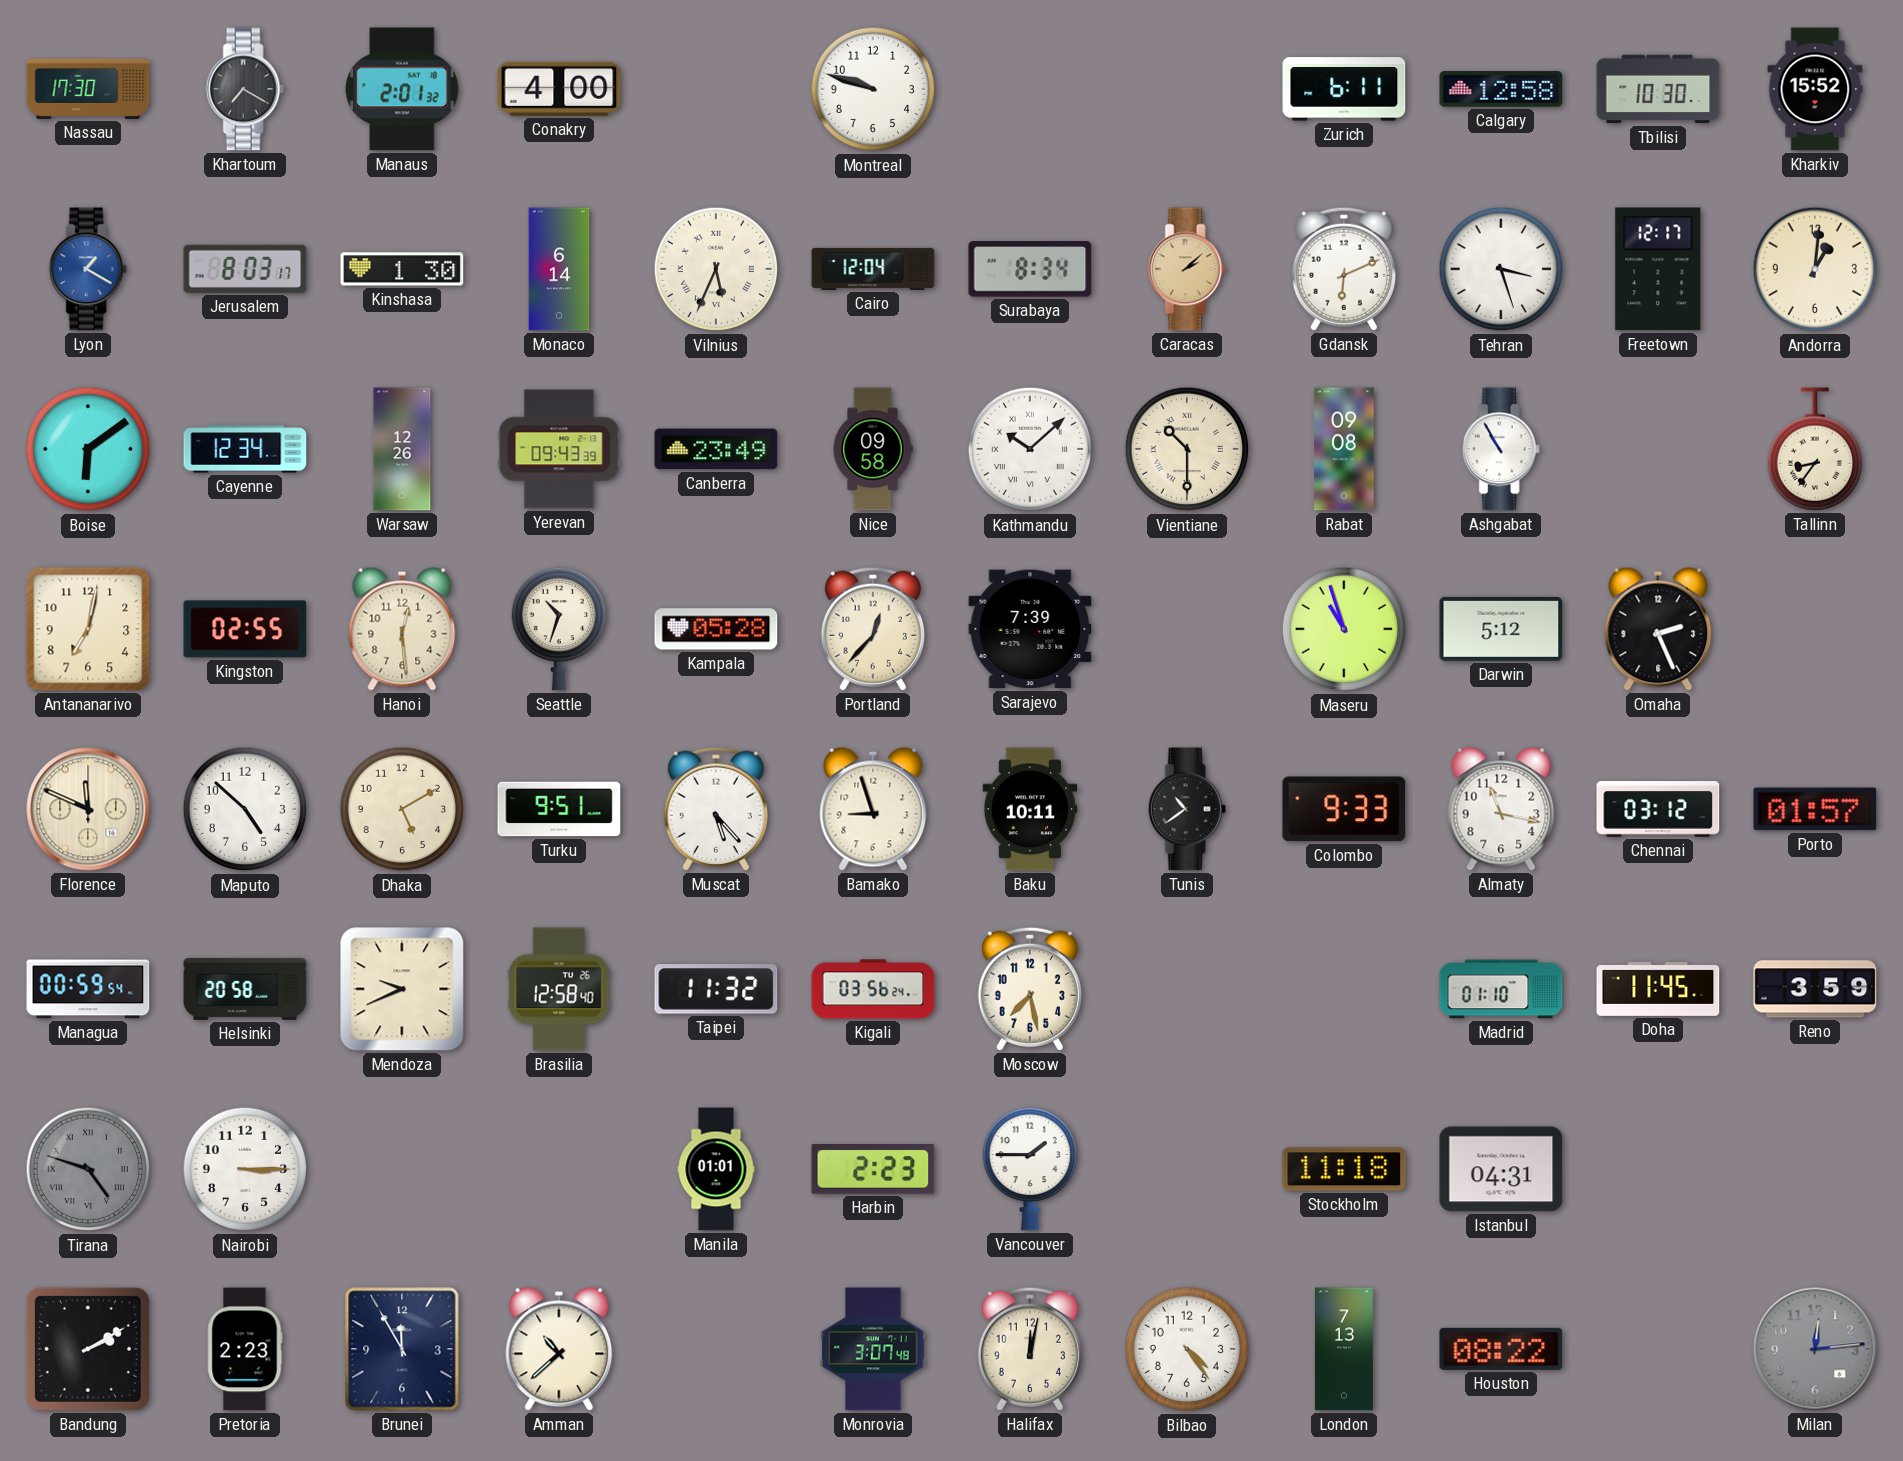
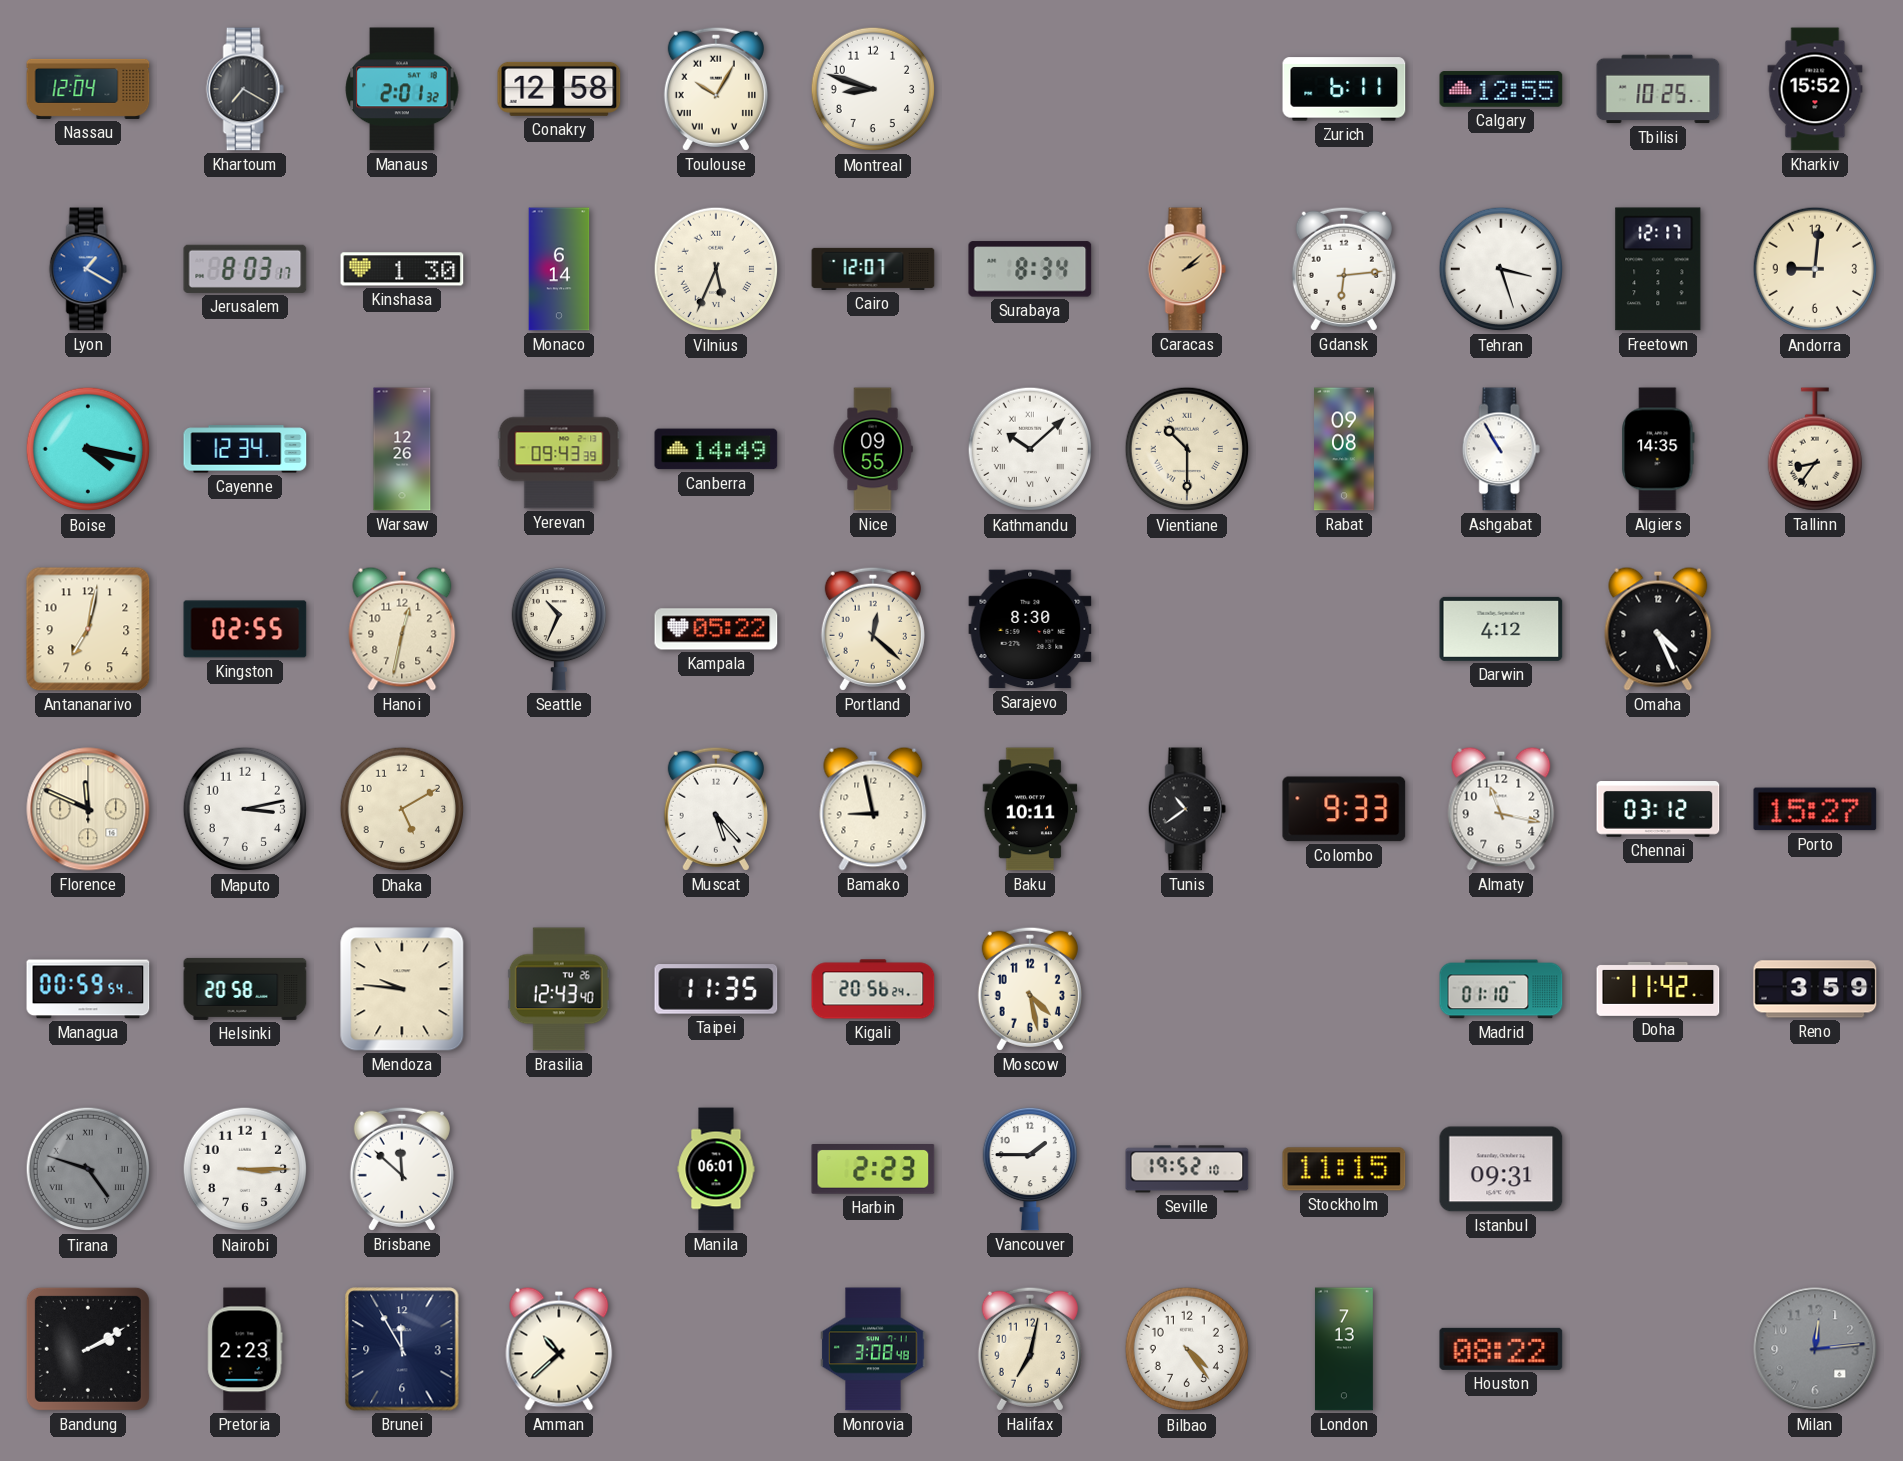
Nassau: 17:30 -> 12:04 (88, 89)
Conakry: 4:00 -> 12:58 (559, 89)
Toulouse: none -> 10:05 (716, 89)
Montreal: 9:48 -> 8:48 (873, 89)
Calgary: 12:58 -> 12:55 (1501, 89)
Tbilisi: 10:30 -> 10:25 (1658, 89)
Cairo: 12:04 -> 12:07 (873, 269)
Gdansk: 6:11 -> 6:14 (1344, 269)
Andorra: 1:01 -> 9:01 (1815, 269)
Boise: 6:09 -> 4:17 (88, 449)
Canberra: 23:49 -> 14:49 (716, 449)
Nice: 09:58 -> 09:55 (873, 449)
Algiers: none -> 14:35 (1659, 449)
Hanoi: 12:29 -> 12:32 (402, 629)
Seattle: 10:33 -> 10:34 (558, 629)
Kampala: 05:28 -> 05:22 (716, 629)
Portland: 12:37 -> 12:22 (873, 629)
Sarajevo: 7:39 -> 8:30 (1030, 629)
Maseru: 10:57 -> none (1344, 629)
Darwin: 5:12 -> 4:12 (1501, 629)
Omaha: 2:26 -> 4:26 (1658, 629)
Maputo: 4:52 -> 3:13 (245, 809)
Turku: 9:51 -> none (559, 809)
Bamako: 8:57 -> 8:58 (873, 809)
Porto: 01:57 -> 15:27 (1815, 809)
Mendoza: 9:41 -> 9:46 (402, 989)
Brasilia: 12:58 -> 12:43 (559, 989)
Taipei: 11:32 -> 11:35 (716, 989)
Kigali: 03:56 -> 20:56 (873, 989)
Moscow: 7:28 -> 4:28 (1030, 989)
Doha: 11:45 -> 11:42 (1658, 989)
Brisbane: none -> 11:52 (402, 1169)
Manila: 01:01 -> 06:01 (716, 1169)
Seville: none -> 19:52 (1187, 1169)
Stockholm: 11:18 -> 11:15 (1344, 1169)
Istanbul: 04:31 -> 09:31 (1501, 1169)
Monrovia: 3:07 -> 3:08 (873, 1349)
Halifax: 12:02 -> 7:02 (1030, 1349)
